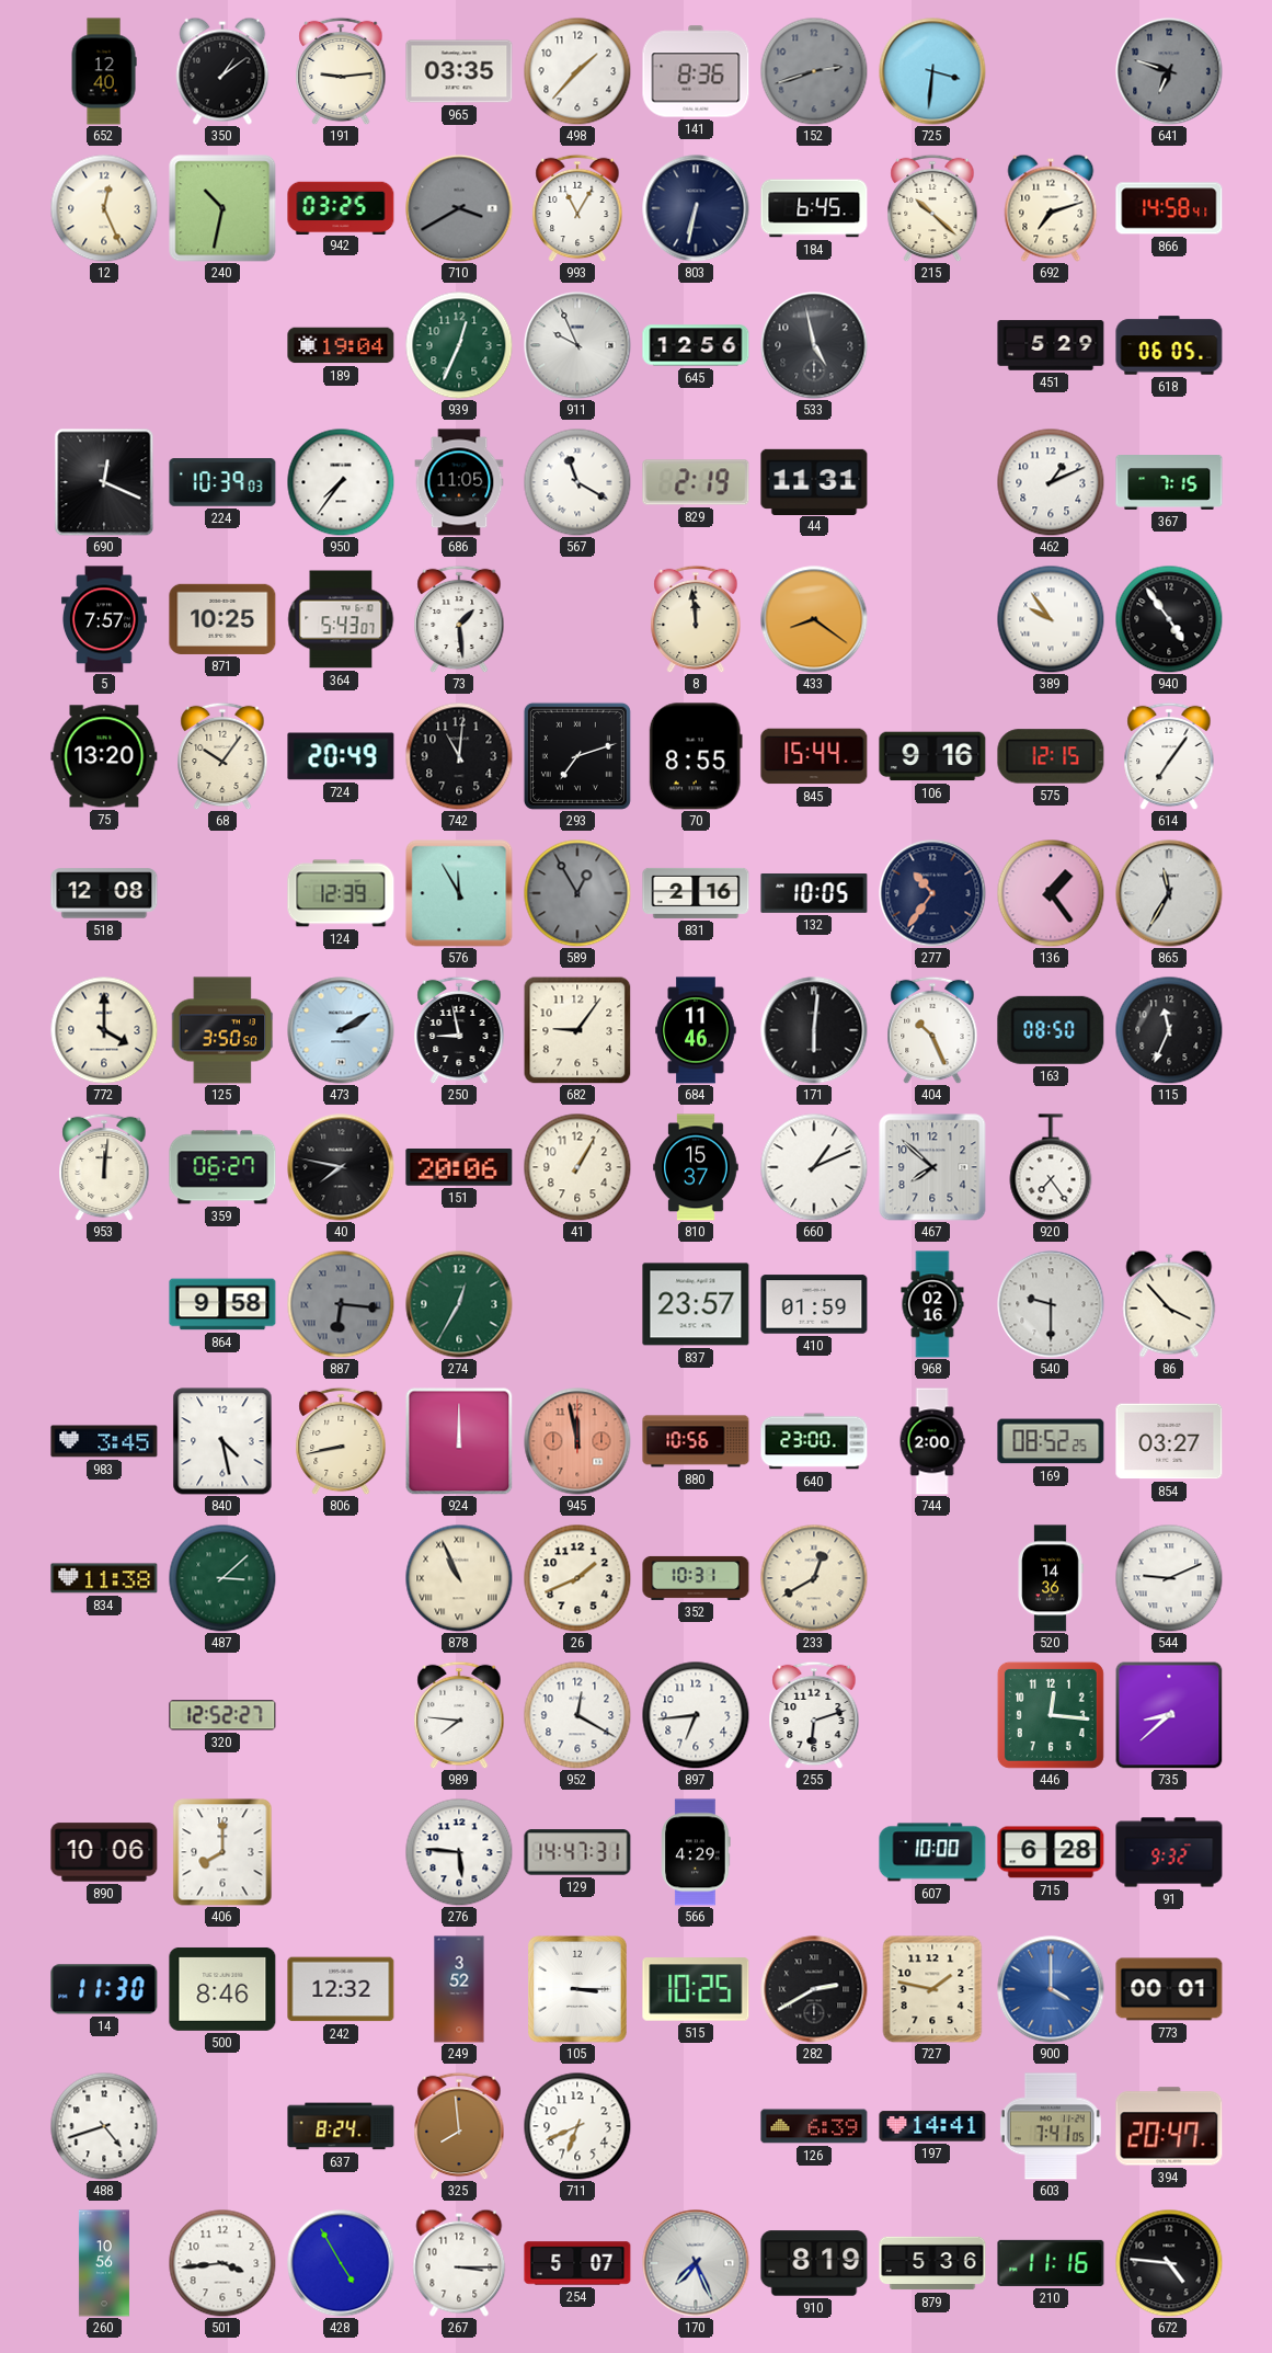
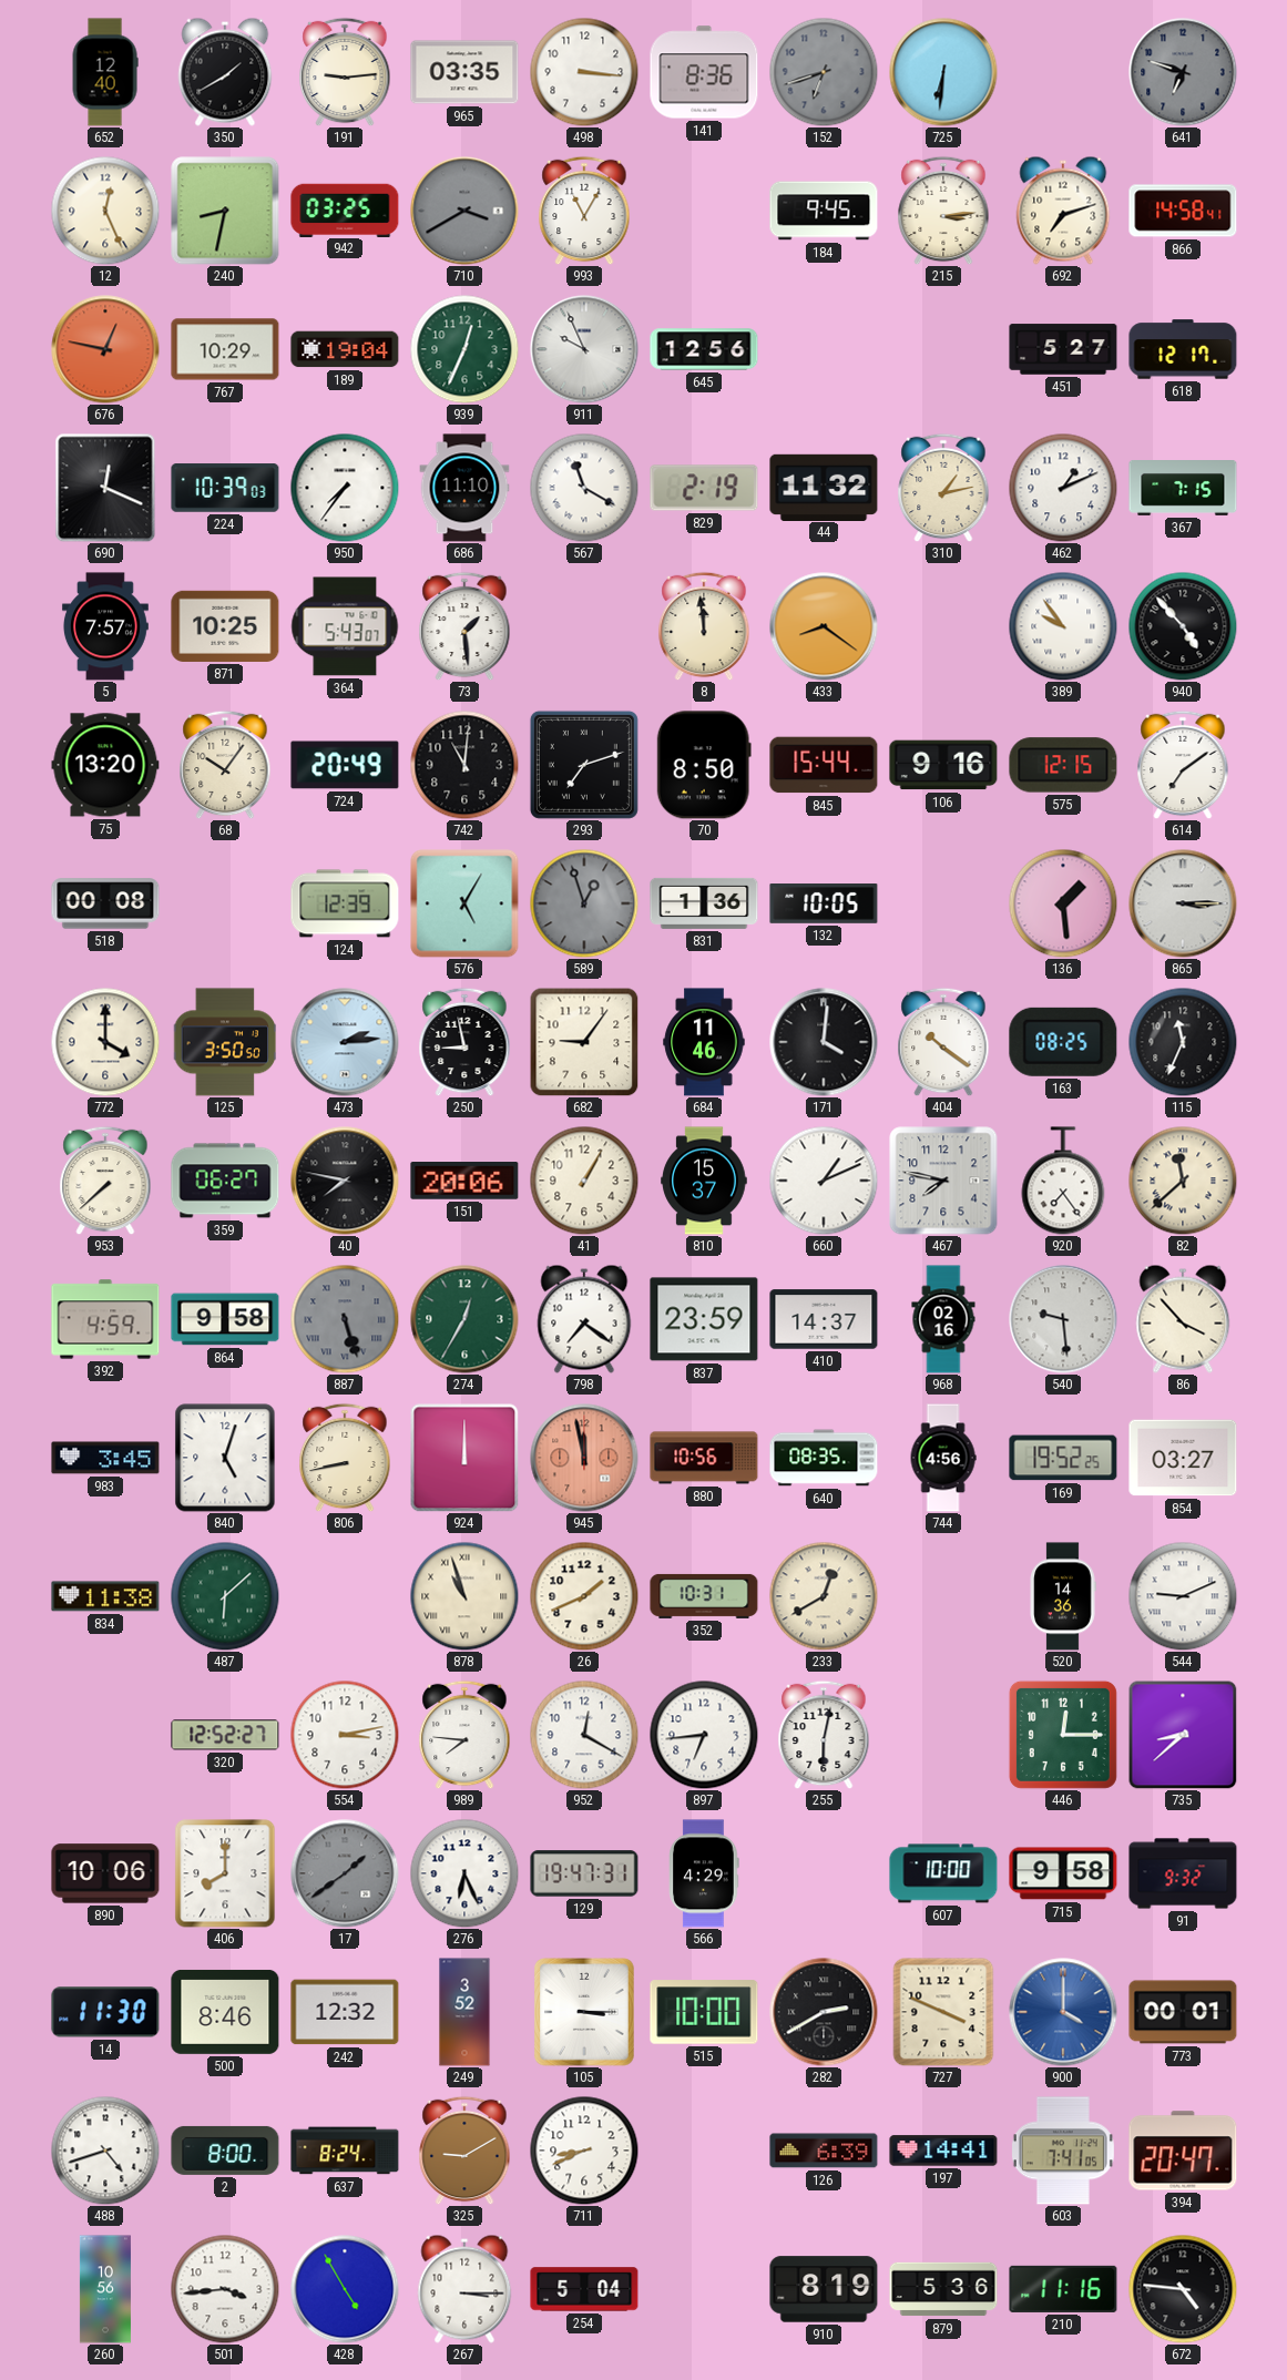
350: 1:09 -> 1:40 (225, 72)
498: 1:37 -> 3:16 (584, 72)
152: 2:42 -> 6:42 (824, 72)
725: 3:31 -> 6:31 (943, 72)
240: 10:32 -> 8:32 (225, 211)
803: 6:32 -> none (696, 208)
184: 6:45 -> 9:45 (824, 211)
215: 10:22 -> 3:14 (943, 211)
676: none -> 12:47 (105, 349)
767: none -> 10:29 (225, 349)
533: 4:58 -> none (814, 345)
451: 5:29 -> 5:27 (1063, 349)
618: 06:05 -> 12:17 (1183, 349)
686: 11:05 -> 11:10 (464, 488)
44: 11:31 -> 11:32 (824, 487)
310: none -> 1:13 (943, 488)
940: 4:54 -> 4:53 (1183, 626)
70: 8:55 -> 8:50 (704, 765)
614: 7:06 -> 7:09 (1183, 765)
518: 12:08 -> 00:08 (105, 903)
576: 11:55 -> 5:05 (464, 903)
589: 12:55 -> 12:57 (584, 903)
831: 2:16 -> 1:36 (704, 903)
277: 10:36 -> none (932, 893)
136: 1:24 -> 1:29 (1063, 903)
865: 11:35 -> 3:15 (1183, 903)
473: 2:10 -> 2:14 (345, 1042)
171: 6:01 -> 4:01 (824, 1042)
404: 10:26 -> 10:21 (943, 1042)
163: 08:50 -> 08:25 (1063, 1042)
953: 12:01 -> 7:38 (105, 1181)
467: 7:52 -> 7:47 (943, 1181)
82: none -> 11:38 (1183, 1181)
392: none -> 4:59 (105, 1319)
887: 6:16 -> 5:27 (345, 1319)
798: none -> 7:21 (584, 1319)
837: 23:57 -> 23:59 (704, 1319)
410: 01:59 -> 14:37 (824, 1319)
540: 9:30 -> 9:29 (1063, 1319)
840: 4:28 -> 5:03 (225, 1458)
640: 23:00 -> 08:35 (824, 1458)
744: 2:00 -> 4:56 (943, 1458)
169: 08:52 -> 19:52 (1063, 1458)
487: 3:08 -> 6:08 (225, 1596)
878: 10:56 -> 10:57 (464, 1596)
554: none -> 3:13 (345, 1735)
255: 6:12 -> 6:02 (824, 1735)
446: 12:16 -> 12:15 (1063, 1735)
17: none -> 1:39 (345, 1873)
276: 5:46 -> 6:26 (464, 1873)
129: 14:47 -> 19:47 (584, 1873)
715: 6:28 -> 9:58 (1063, 1873)
515: 10:25 -> 10:00 (704, 2012)
727: 1:47 -> 3:49 (943, 2012)
2: none -> 8:00 (225, 2151)
325: 7:59 -> 9:10 (464, 2151)
711: 6:41 -> 8:41 (584, 2151)
254: 5:07 -> 5:04 (584, 2289)
170: 7:26 -> none (696, 2263)
